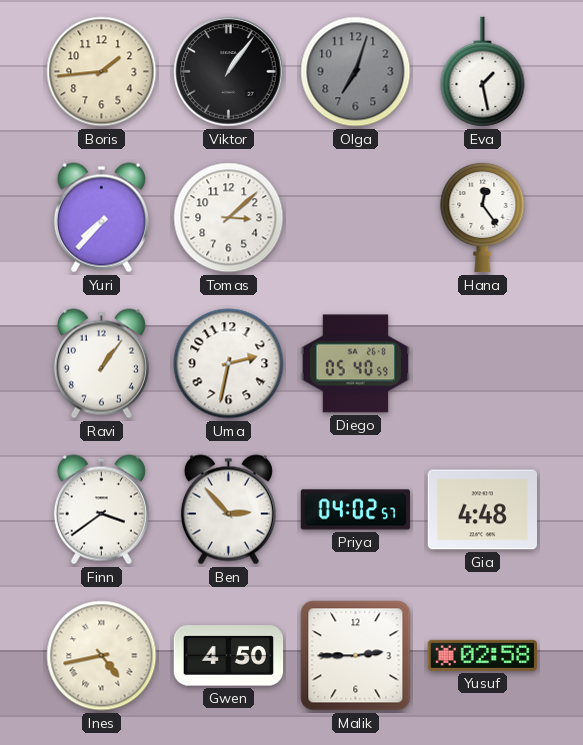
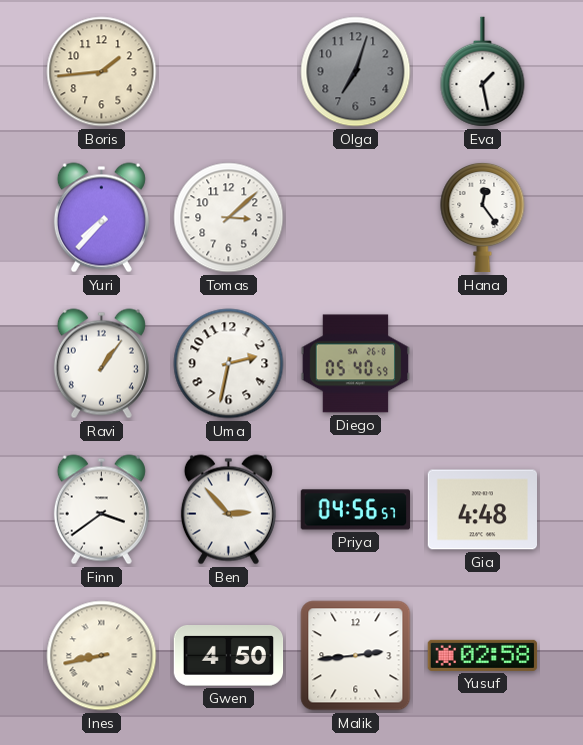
Viktor: 1:06 -> none (229, 72)
Priya: 04:02 -> 04:56 (356, 510)
Ines: 4:43 -> 8:43 (102, 656)
Malik: 2:45 -> 2:44 (356, 656)
